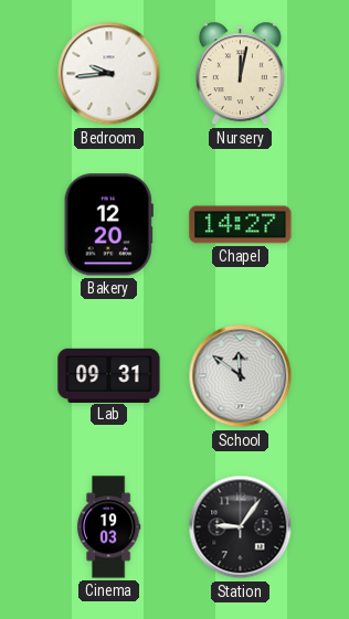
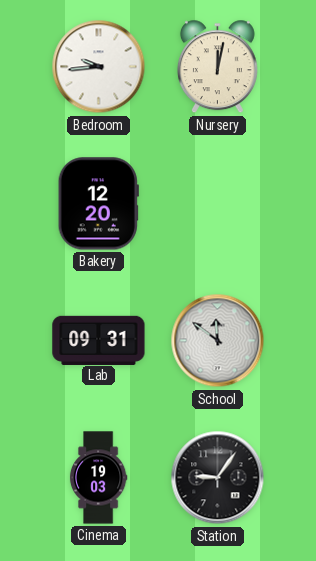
Chapel: 14:27 -> none (241, 225)
